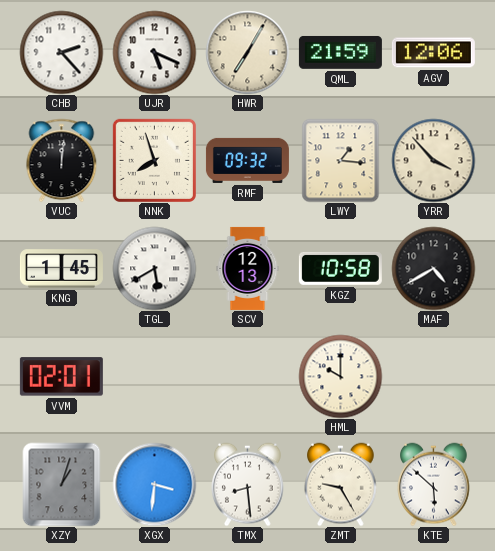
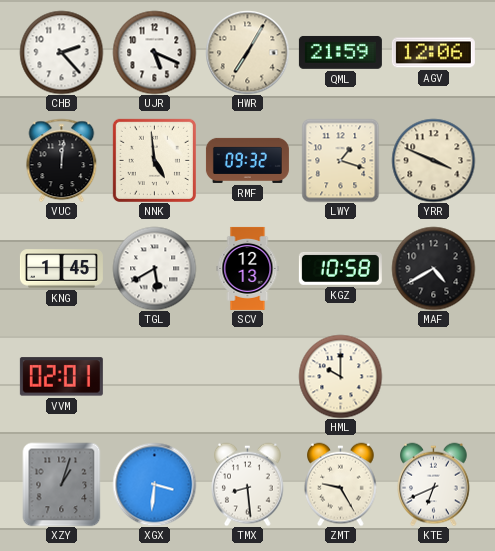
NNK: 7:57 -> 4:59 (154, 160)
LWY: 1:16 -> 1:18 (341, 160)
YRR: 3:53 -> 3:49 (433, 160)
KTE: 5:52 -> 6:41 (434, 484)
